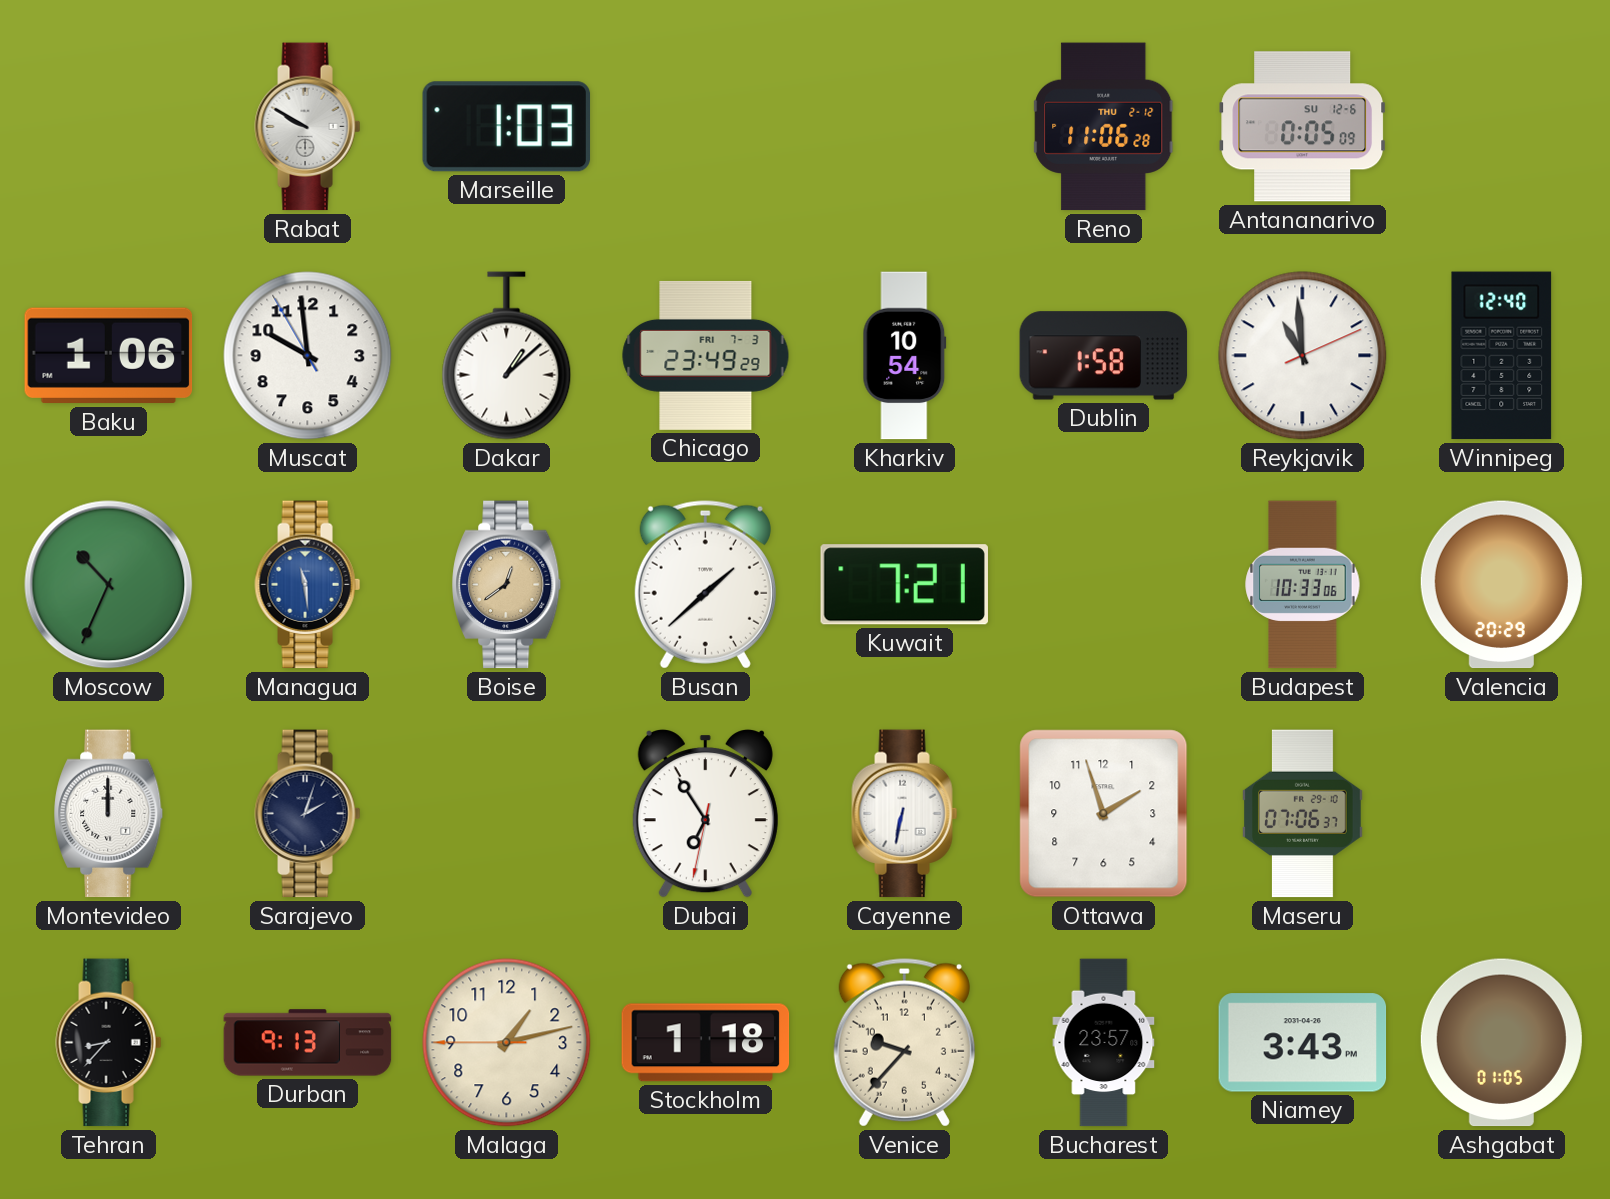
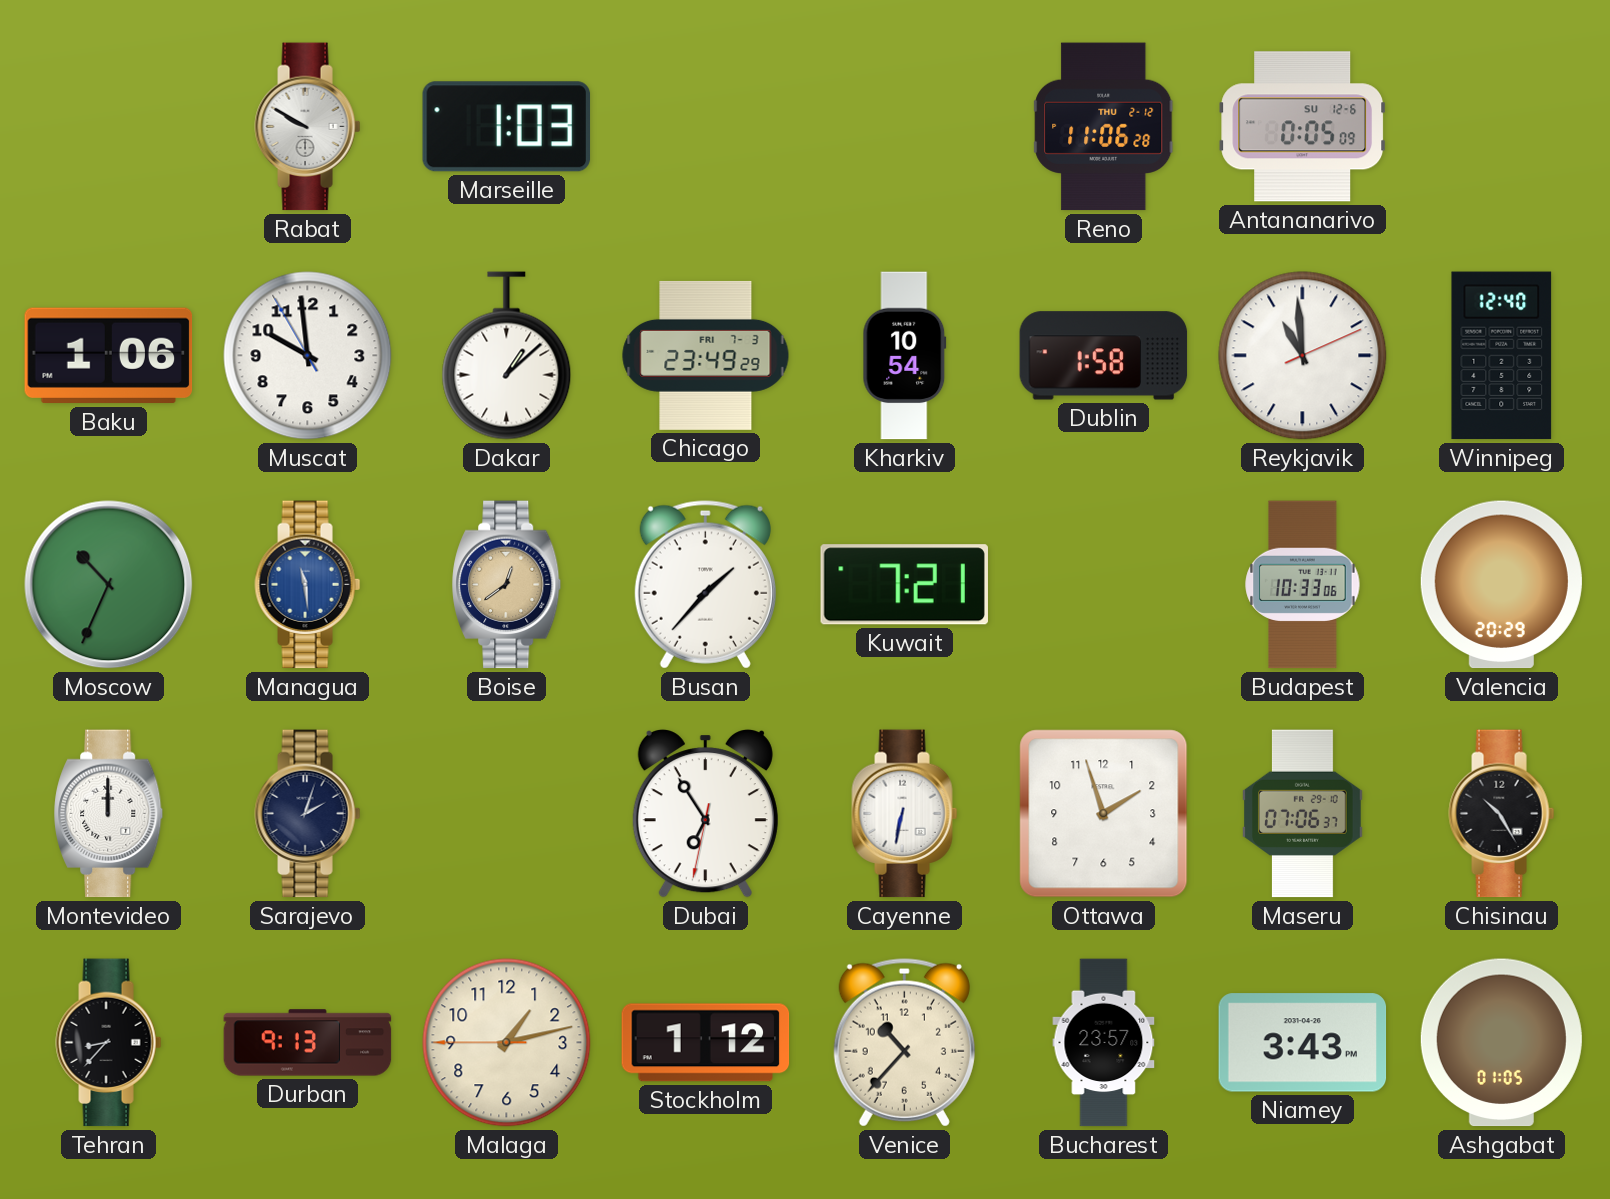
Busan: 1:38 -> 1:37 (705, 585)
Chisinau: none -> 10:25 (1502, 814)
Stockholm: 1:18 -> 1:12 (706, 1043)
Venice: 9:37 -> 10:37 (904, 1043)
